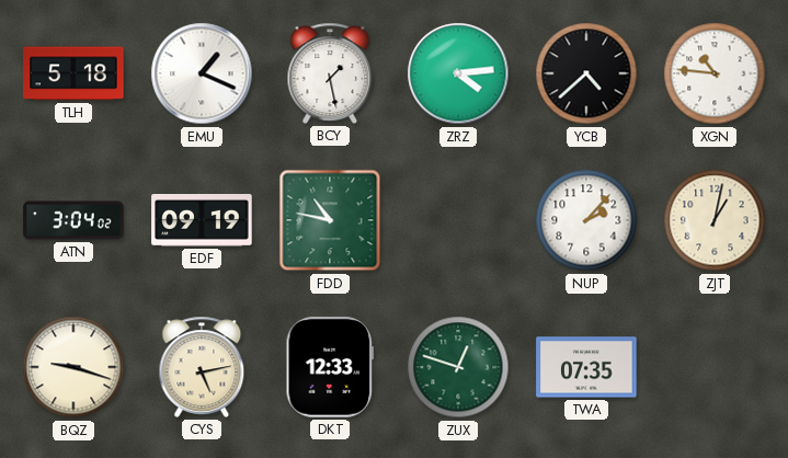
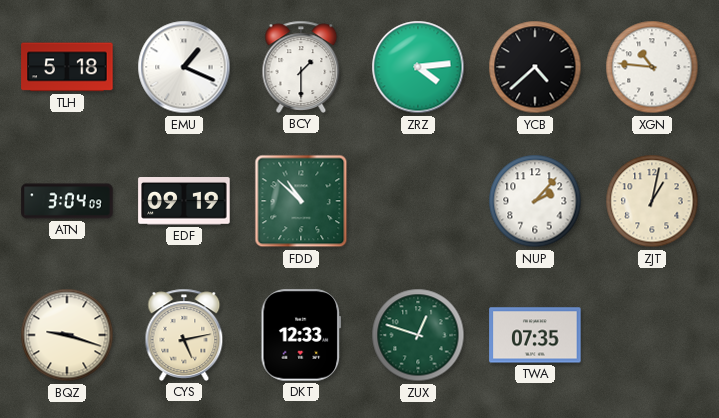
BCY: 1:28 -> 1:30 (301, 67)
ATN: 3:04:02 -> 3:04:09 (67, 201)
FDD: 10:47 -> 10:52 (301, 201)
